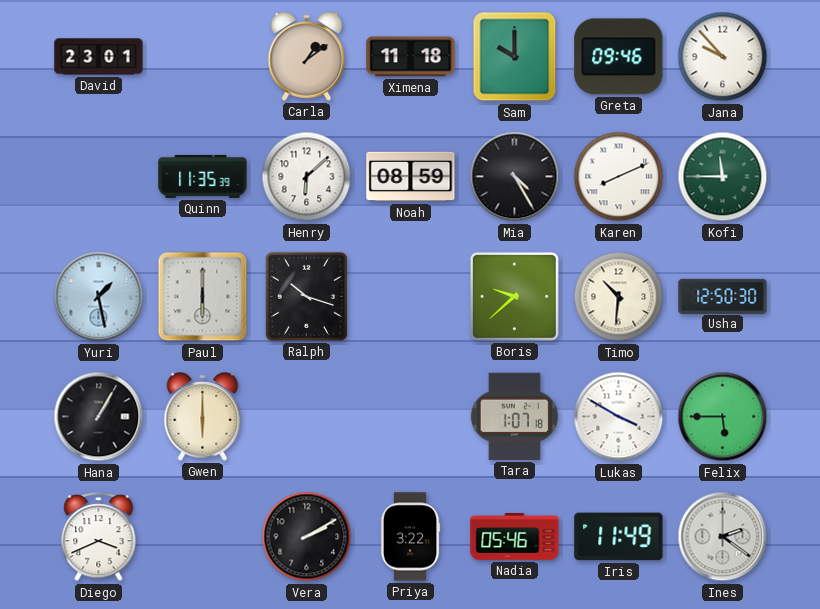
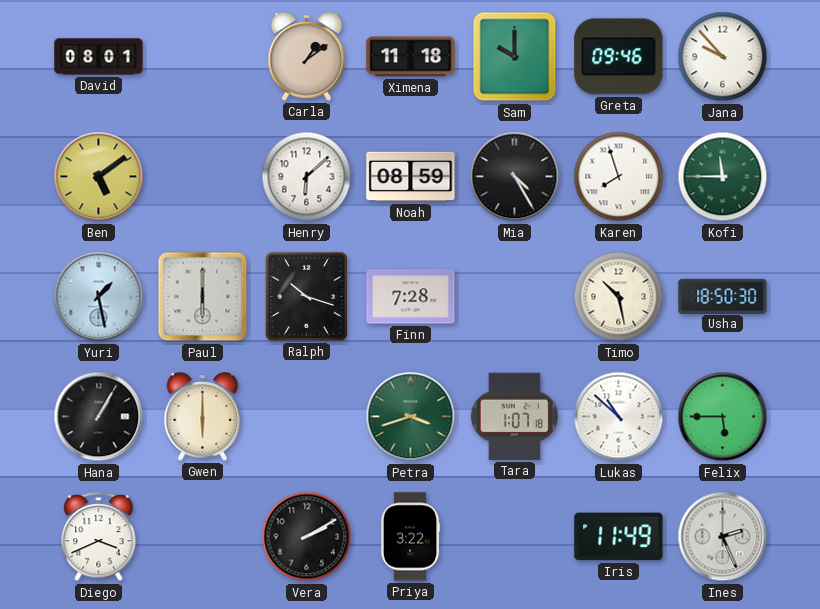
David: 23:01 -> 08:01 (99, 57)
Ben: none -> 5:09 (99, 177)
Quinn: 11:35 -> none (203, 176)
Karen: 8:11 -> 7:57 (619, 177)
Finn: none -> 7:28 (411, 297)
Boris: 9:38 -> none (514, 296)
Timo: 10:31 -> 10:28 (619, 297)
Usha: 12:50 -> 18:50 (723, 296)
Petra: none -> 3:42 (411, 417)
Lukas: 3:50 -> 10:52 (619, 417)
Nadia: 05:46 -> none (515, 536)
Ines: 2:21 -> 2:26 (723, 537)
